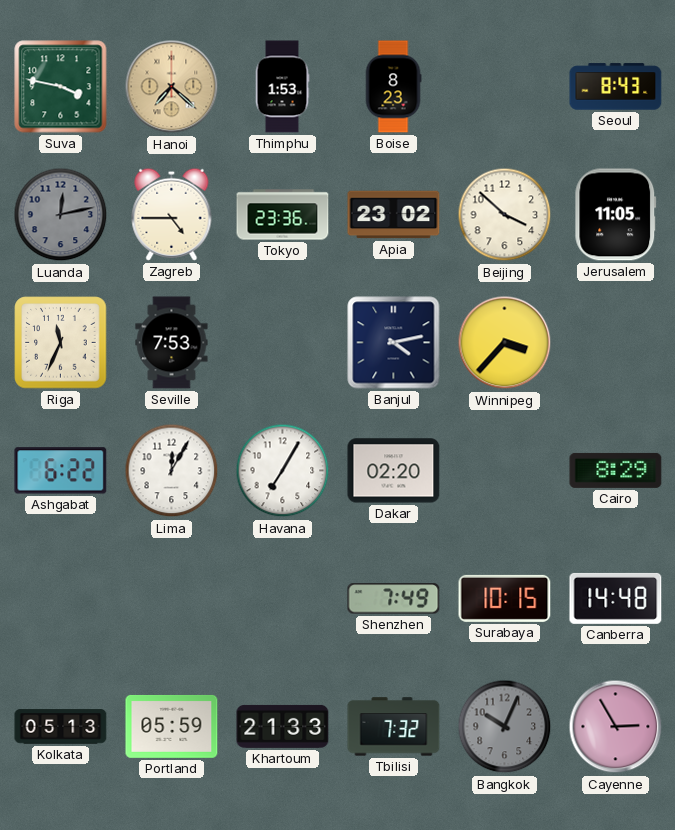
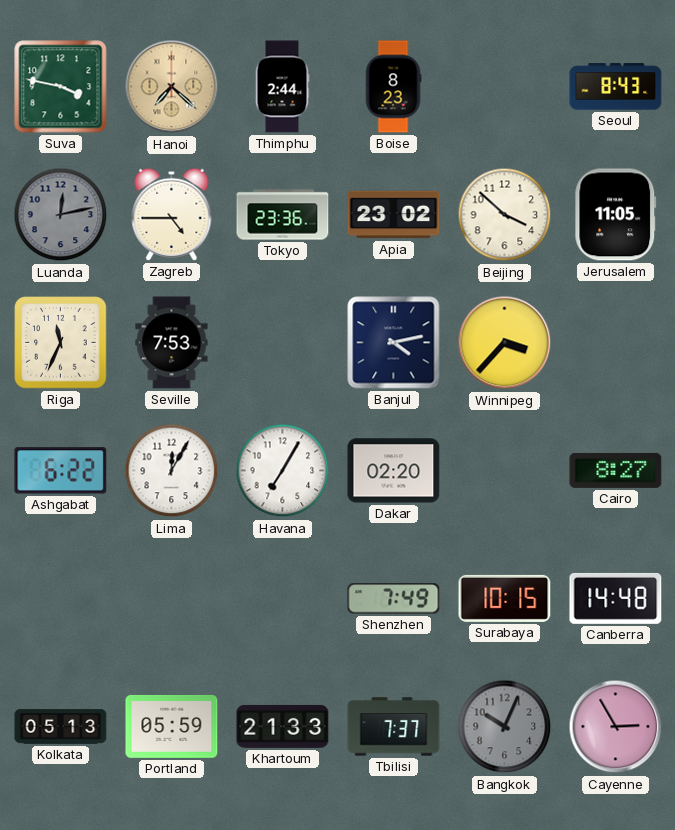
Thimphu: 1:53 -> 2:44 (282, 87)
Cairo: 8:29 -> 8:27 (616, 470)
Tbilisi: 7:32 -> 7:37 (394, 727)
